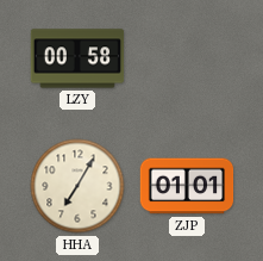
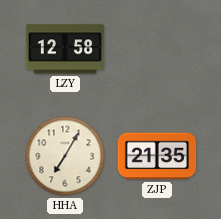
LZY: 00:58 -> 12:58 (65, 49)
ZJP: 01:01 -> 21:35 (157, 156)
